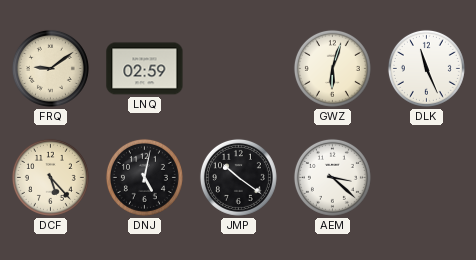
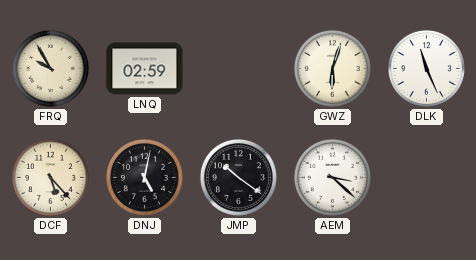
FRQ: 9:09 -> 9:55 (50, 68)
